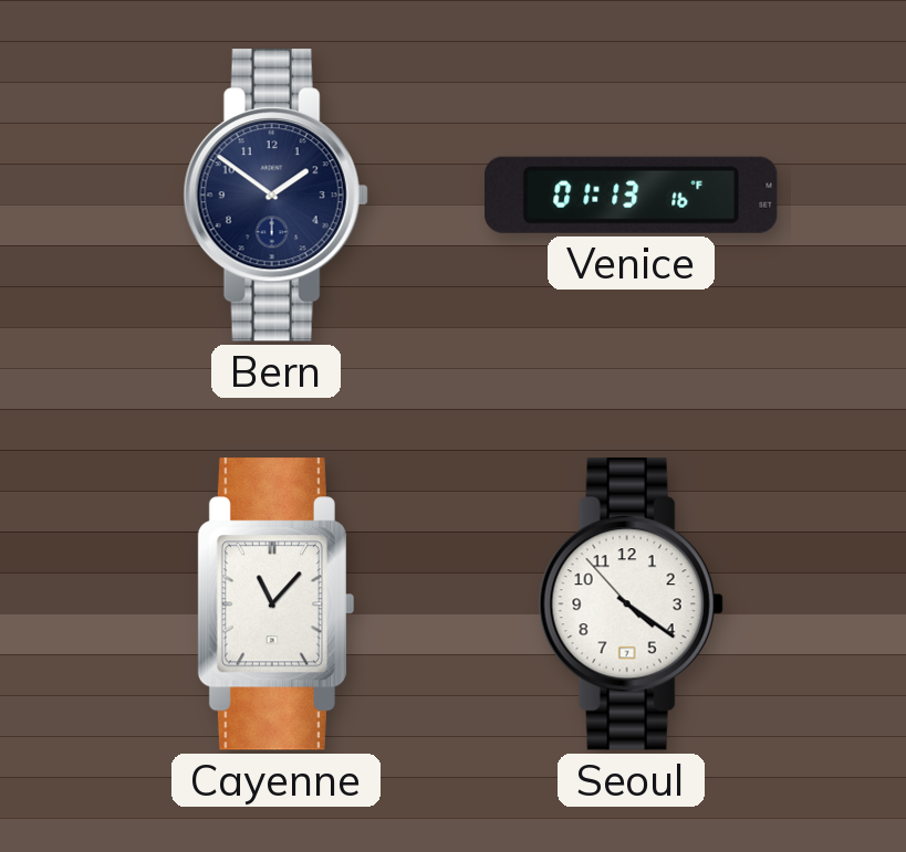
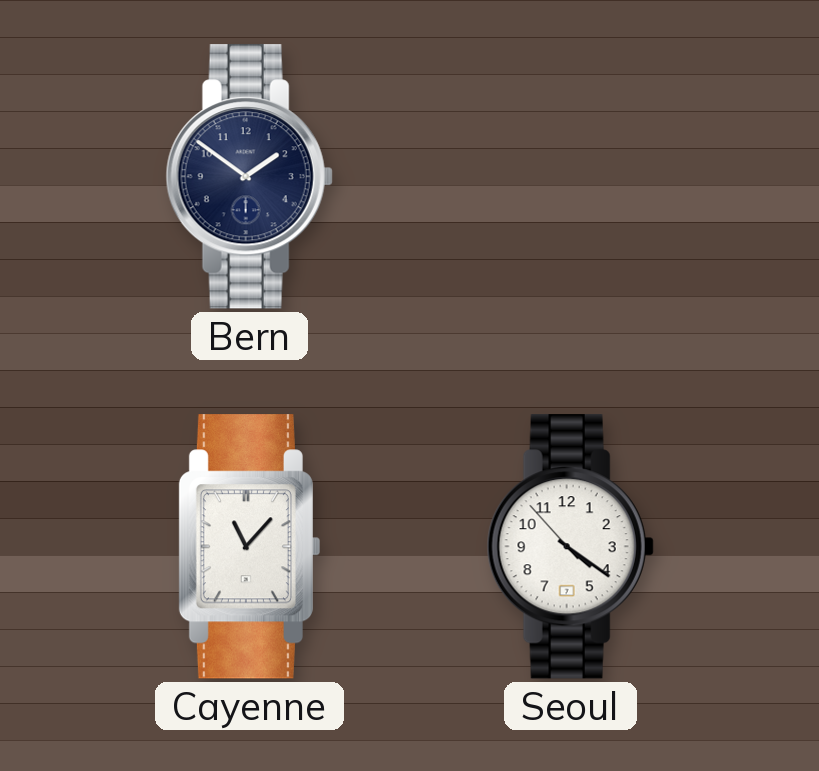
Venice: 01:13 -> none (632, 194)
